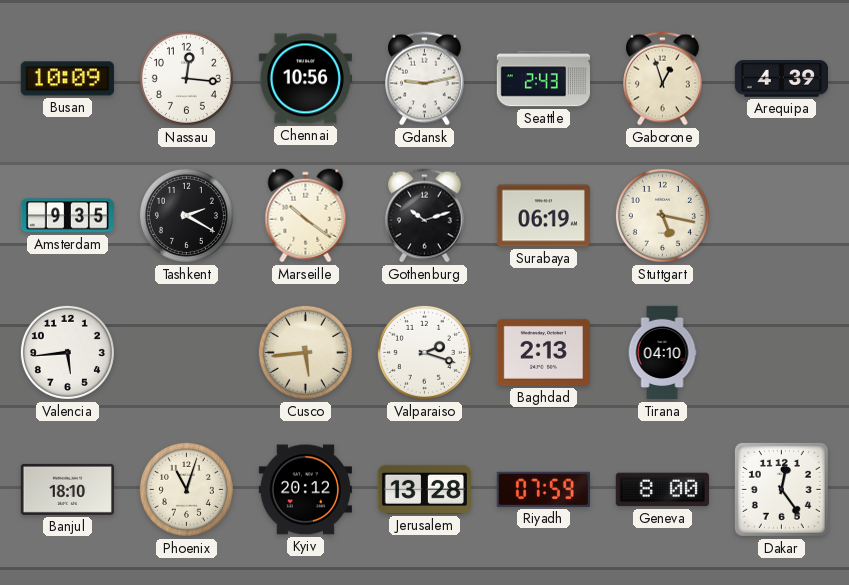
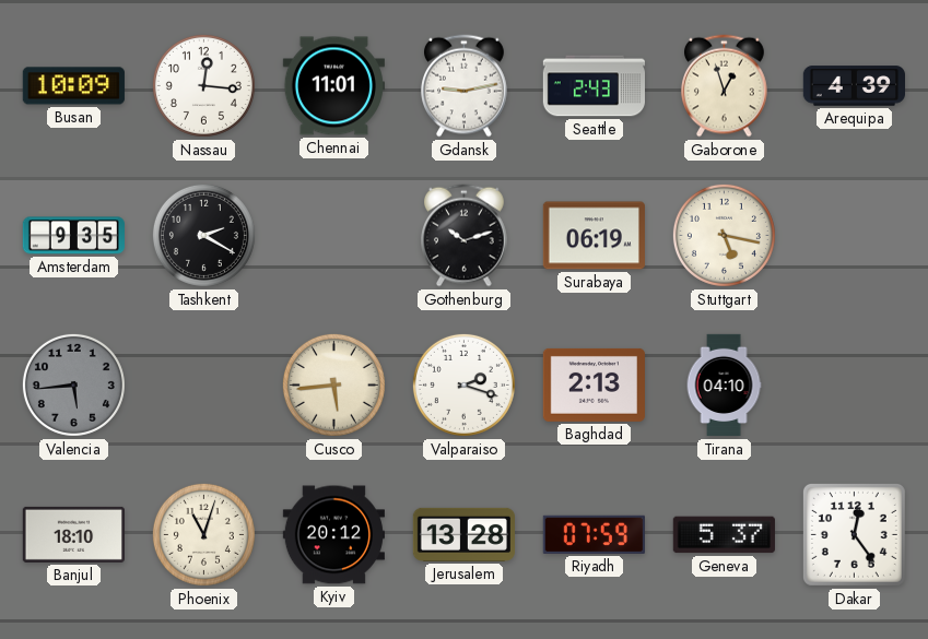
Chennai: 10:56 -> 11:01 (333, 86)
Marseille: 10:21 -> none (306, 216)
Valencia dial: white -> grey (73, 384)
Geneva: 8:00 -> 5:37 (724, 535)
